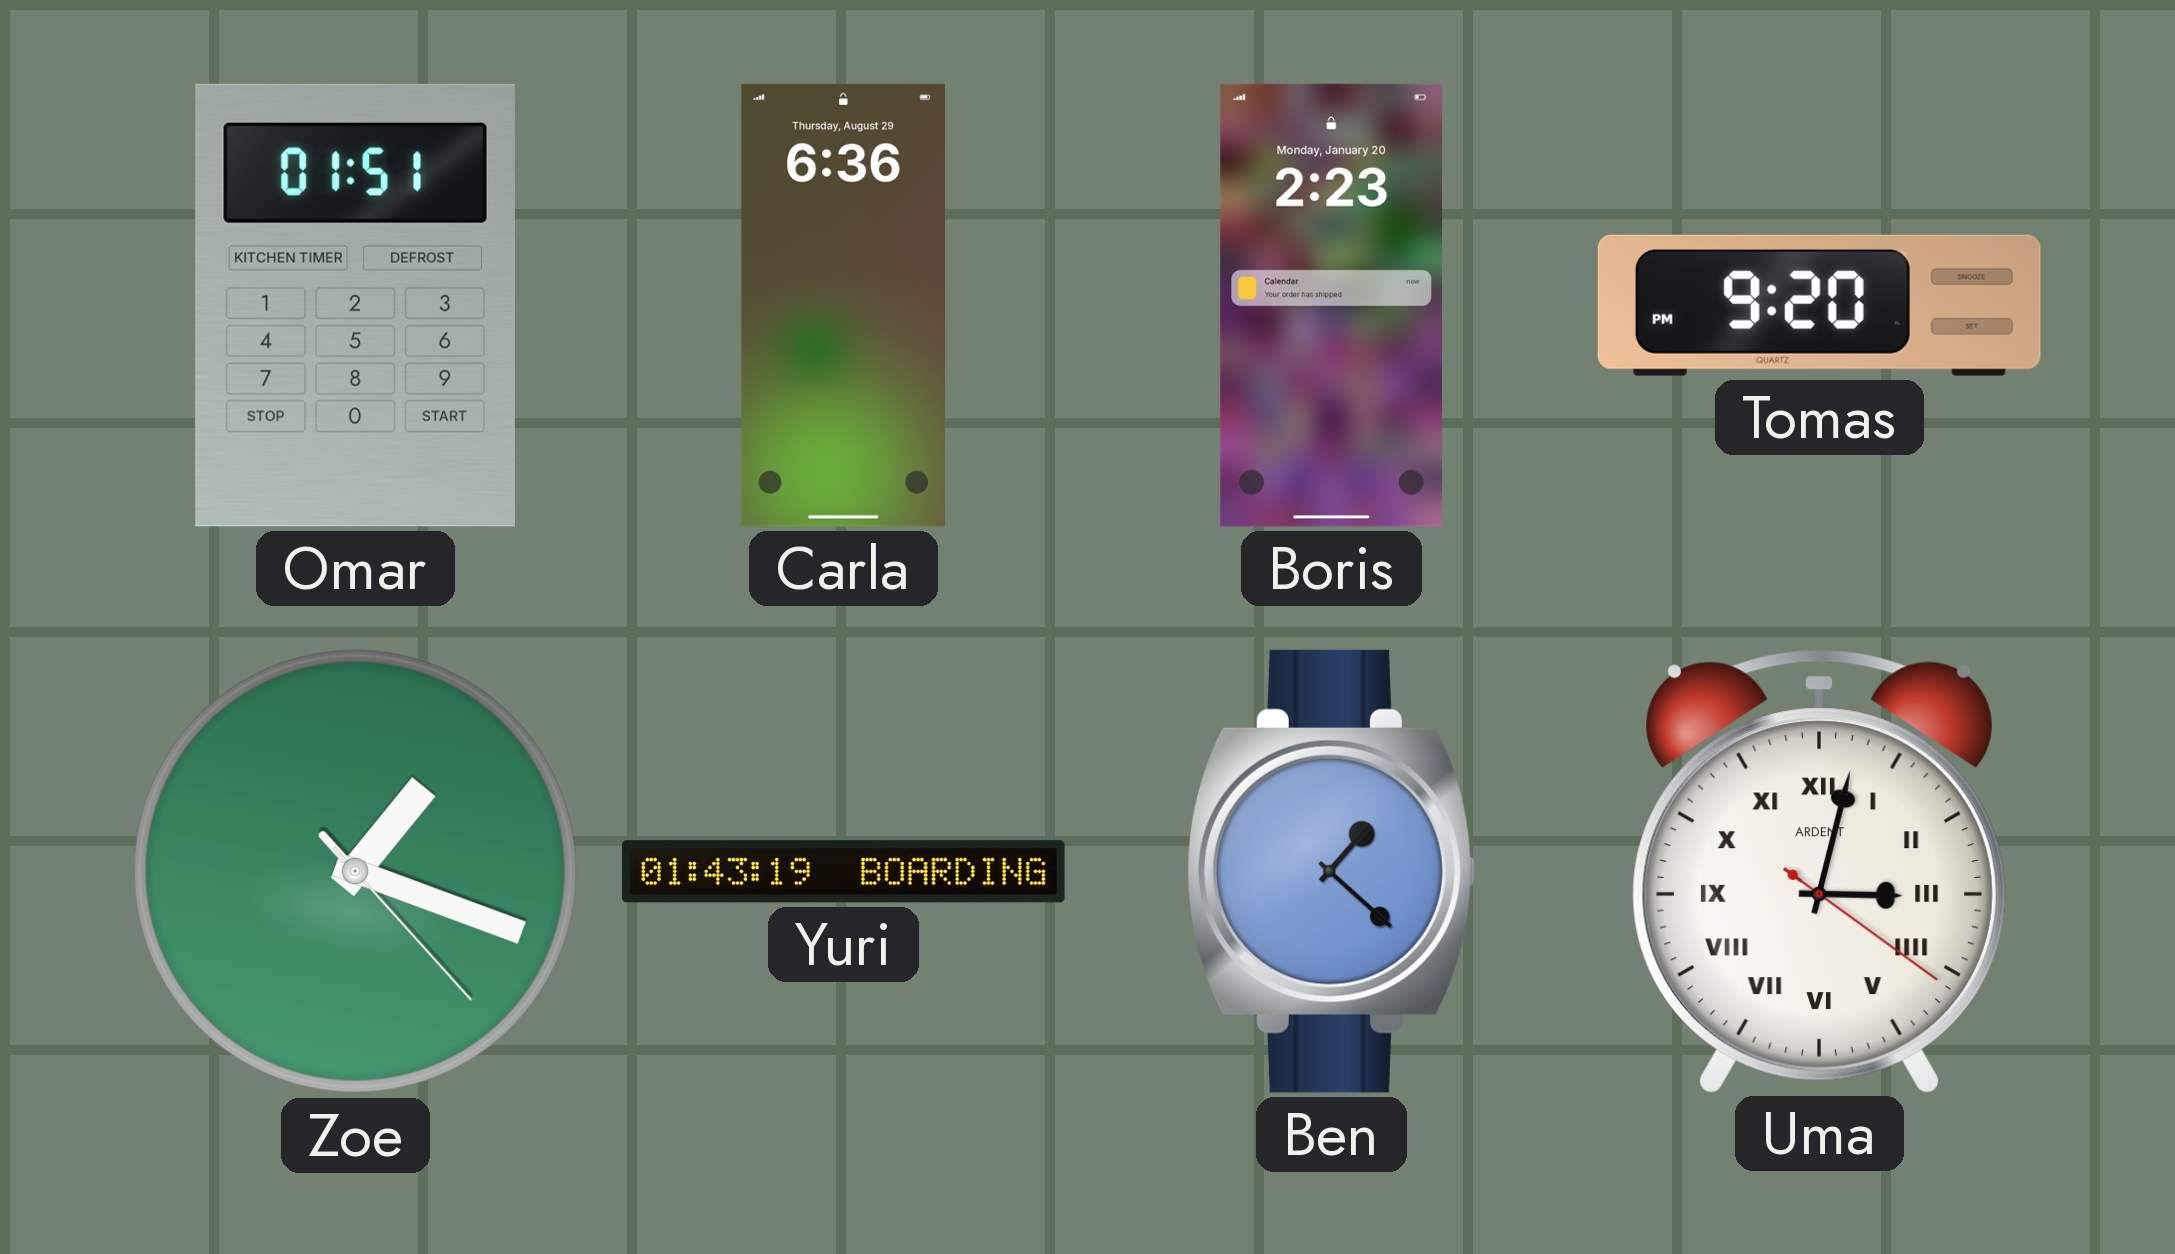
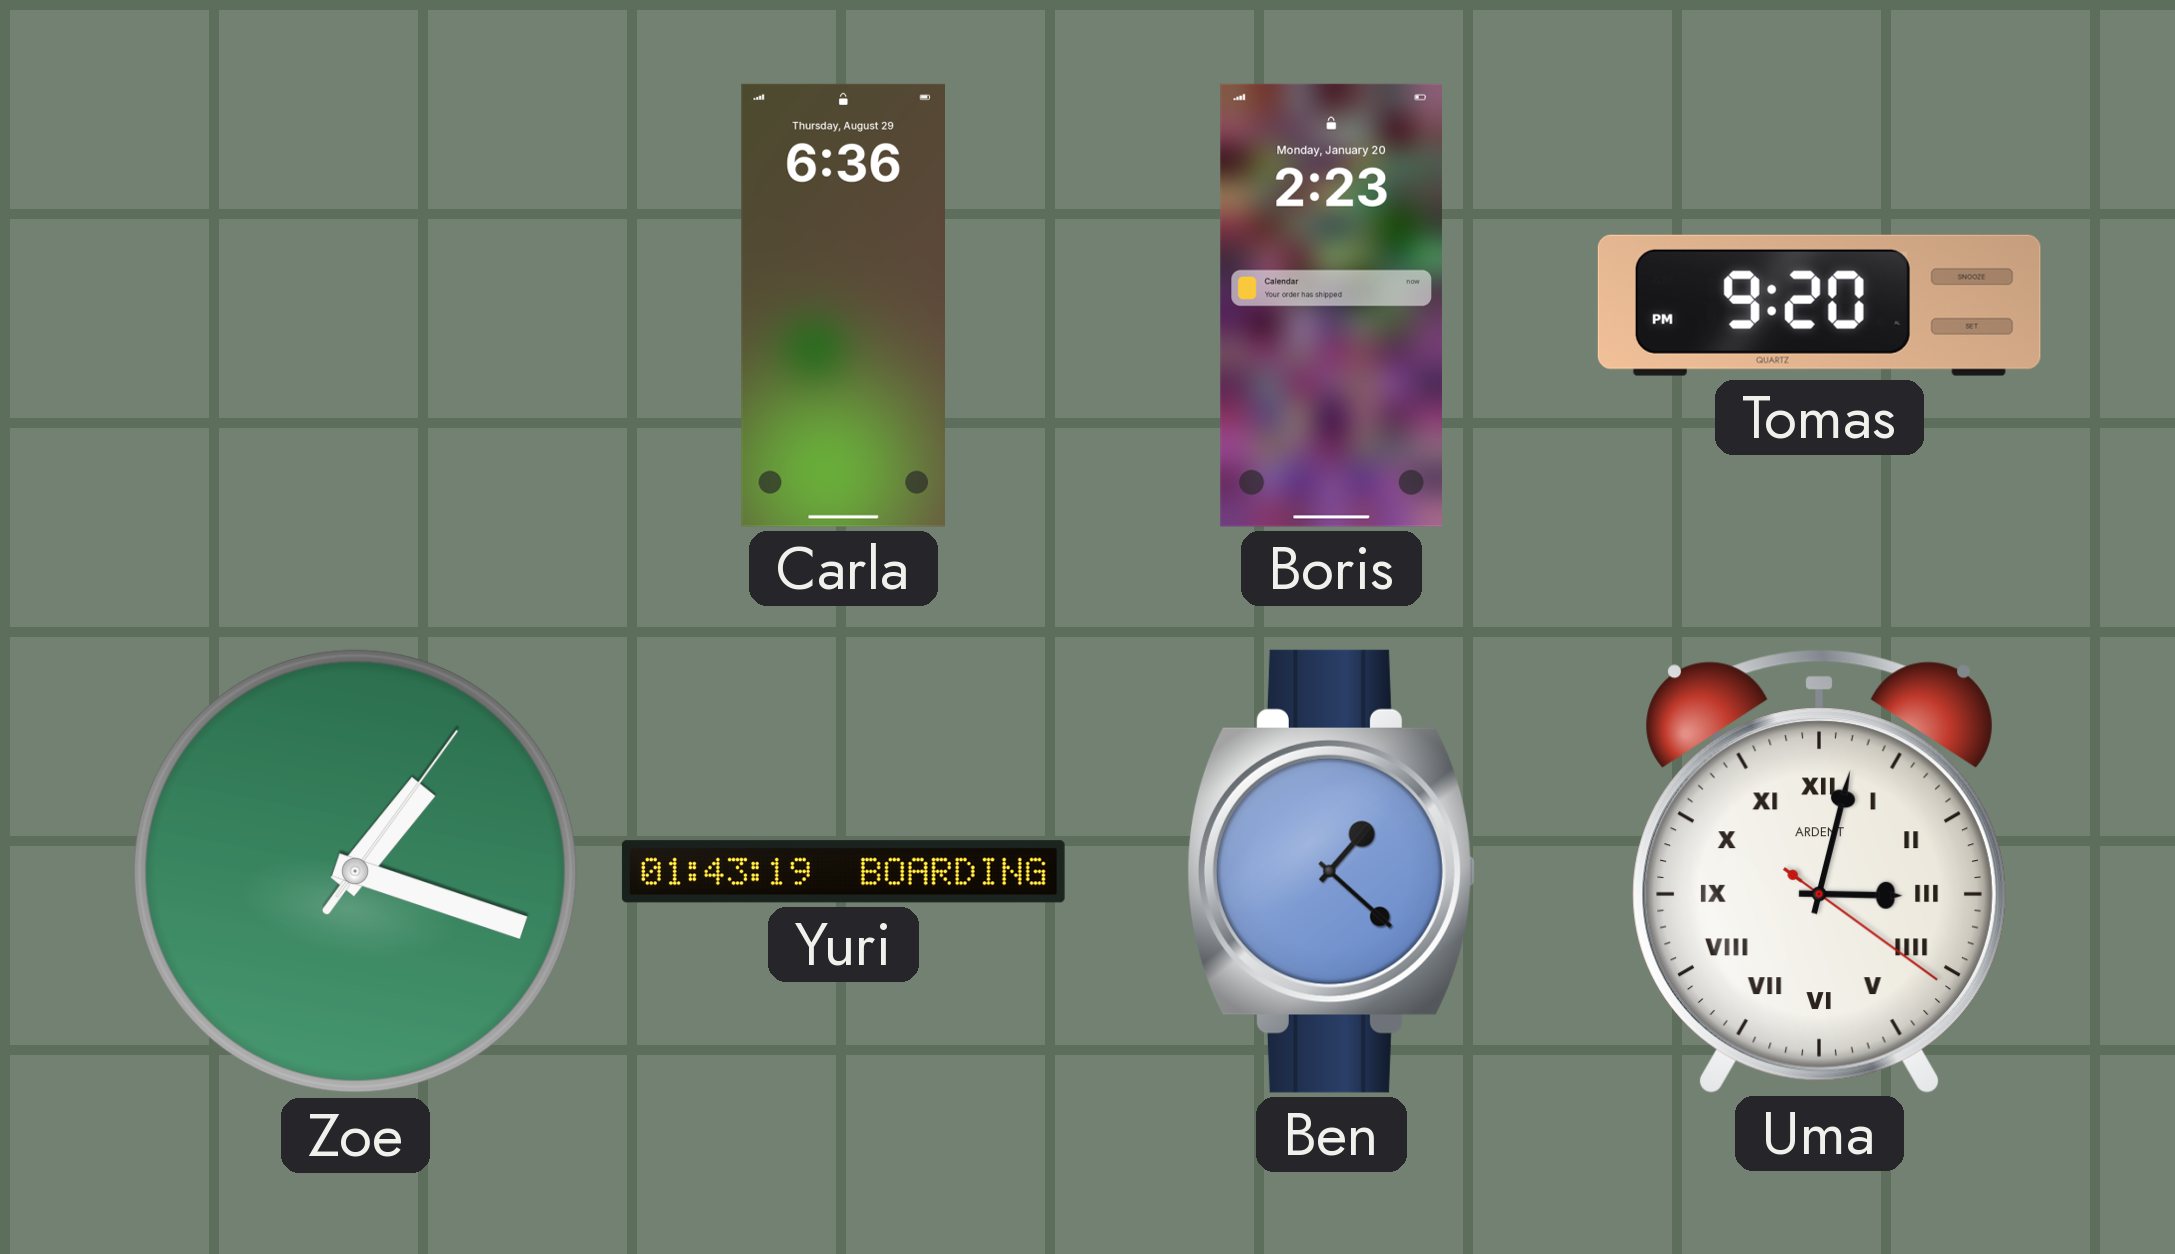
Omar: 01:51 -> none (355, 305)
Zoe: 1:18:23 -> 1:18:06 (355, 871)
